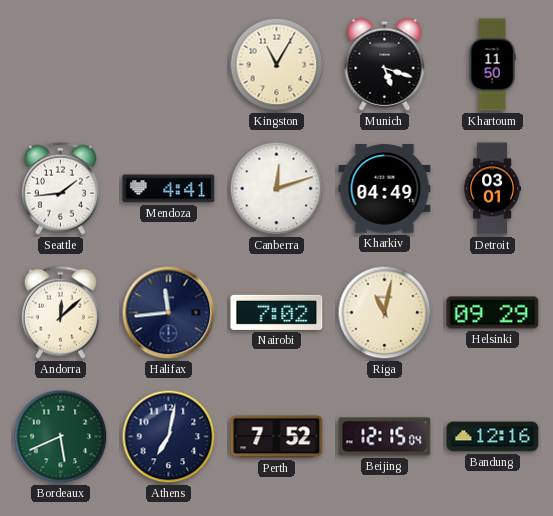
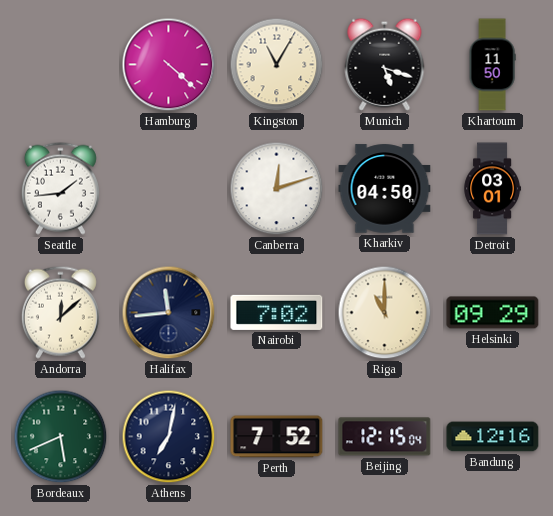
Hamburg: none -> 4:22 (169, 65)
Mendoza: 4:41 -> none (169, 189)
Kharkiv: 04:49 -> 04:50 (385, 189)
Riga: 11:02 -> 11:00 (385, 313)
